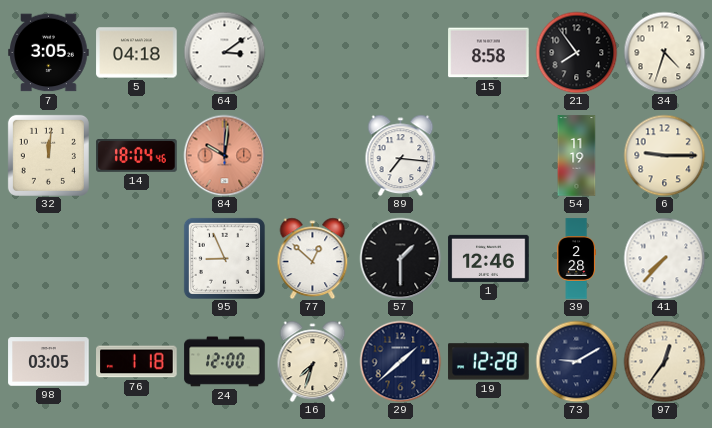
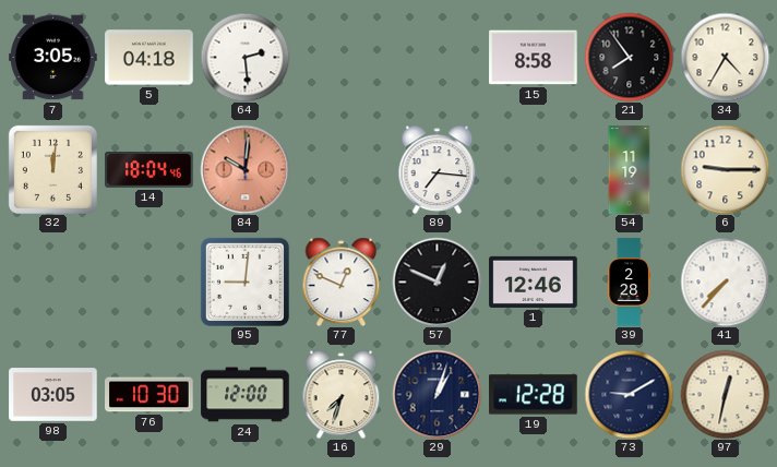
64: 3:09 -> 2:29 (244, 57)
34: 4:33 -> 4:35 (725, 57)
95: 8:56 -> 9:01 (244, 282)
77: 12:52 -> 12:49 (342, 282)
57: 1:30 -> 12:49 (437, 282)
76: 1:18 -> 10:30 (150, 395)
29: 1:38 -> 1:03 (437, 394)
97: 12:36 -> 12:32 (725, 394)
